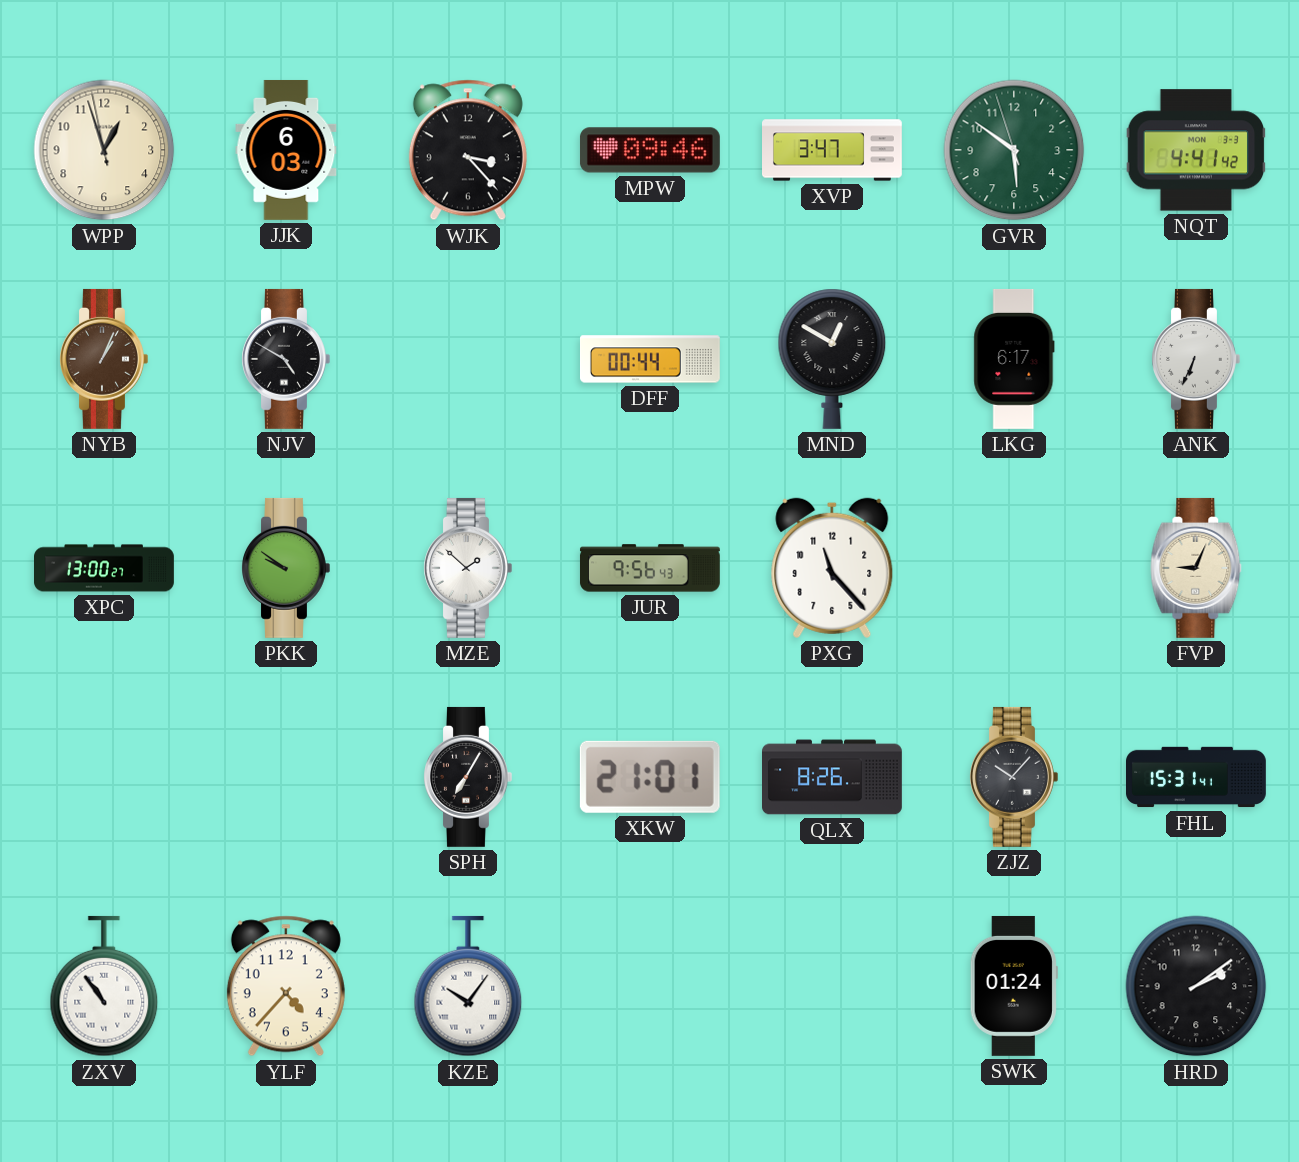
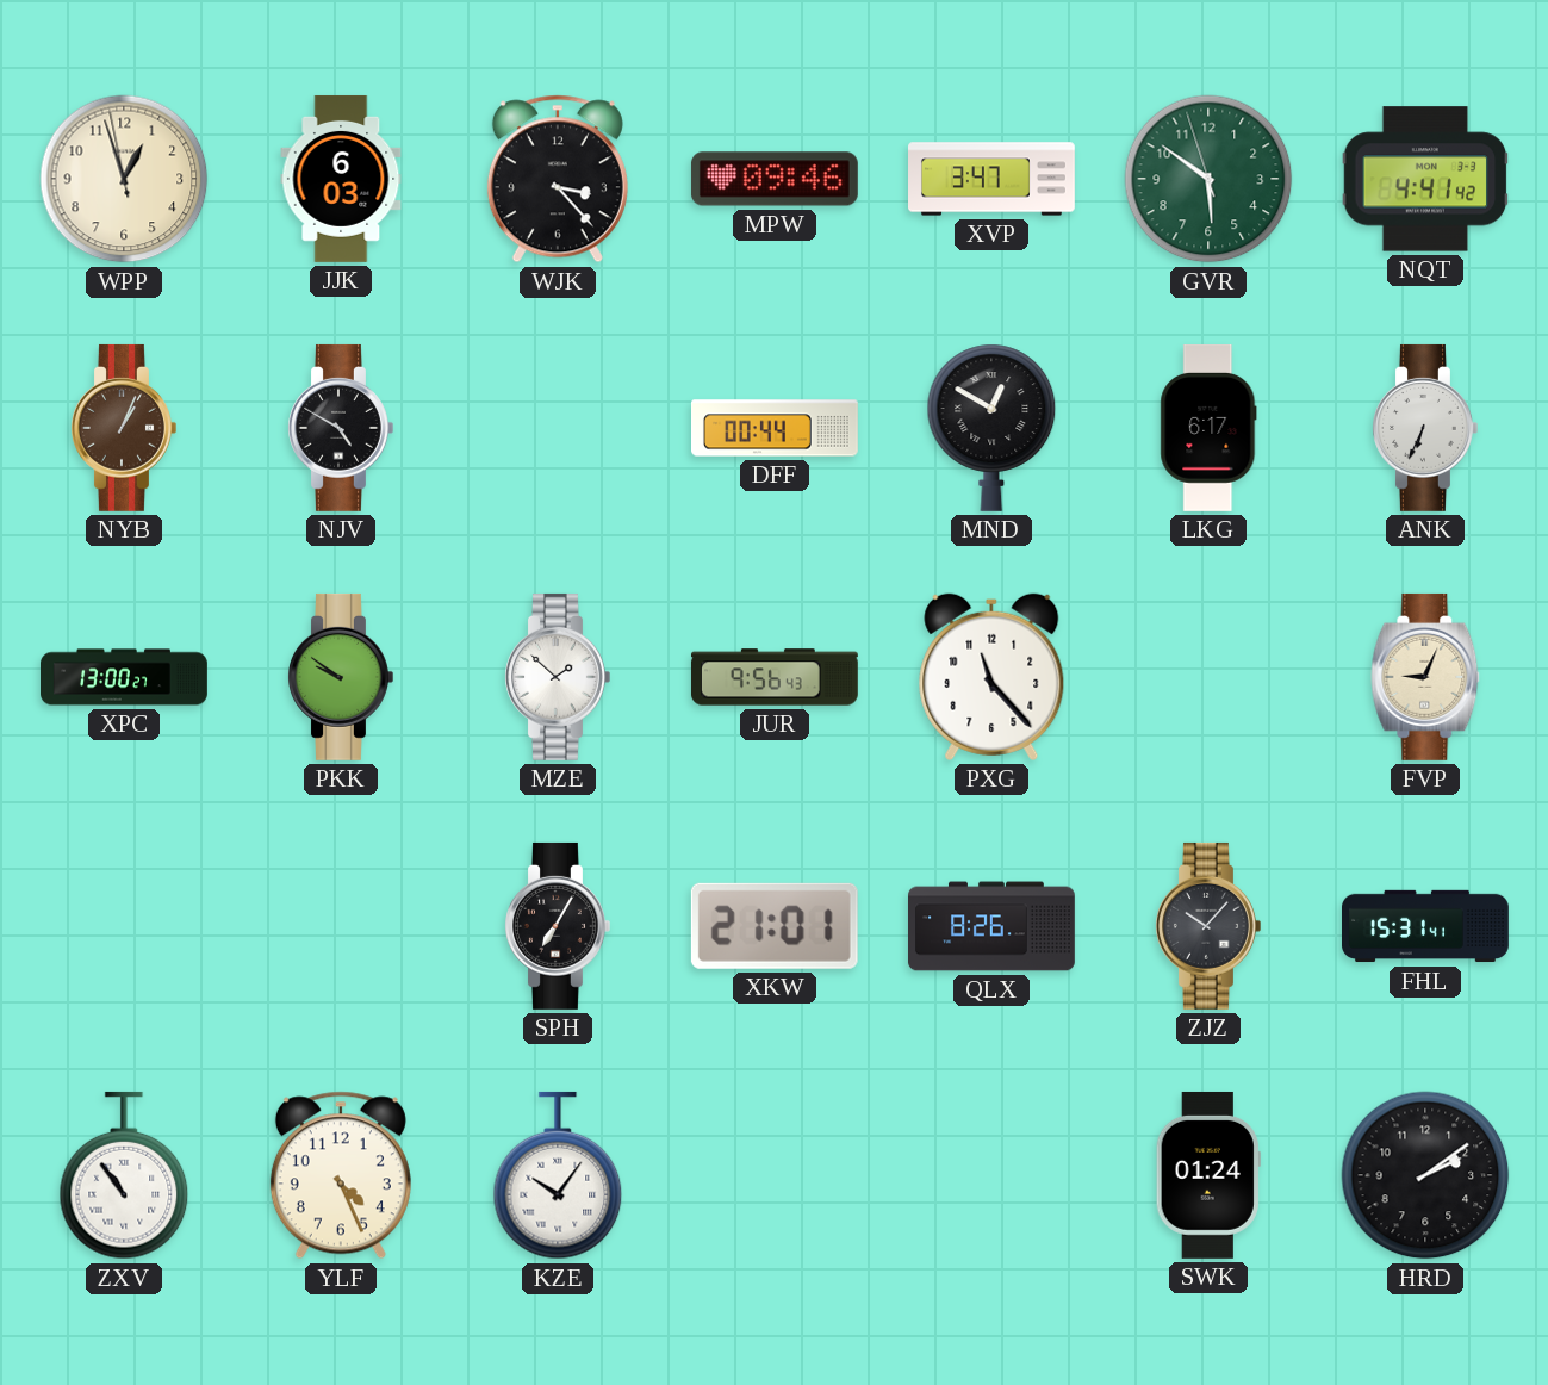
YLF: 4:37 -> 4:26 (341, 1175)
